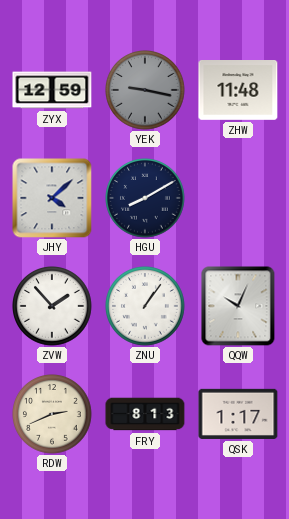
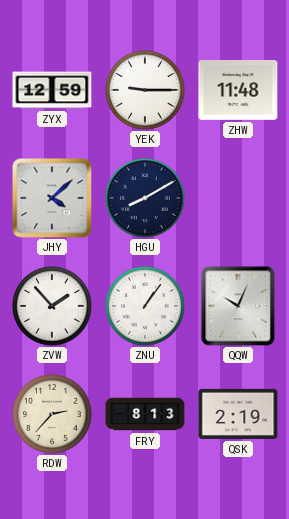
YEK: 9:17 -> 9:15 (146, 91)
YEK dial: grey -> white (146, 91)
RDW: 2:41 -> 2:37 (53, 415)
QSK: 1:17 -> 2:19 (238, 414)
